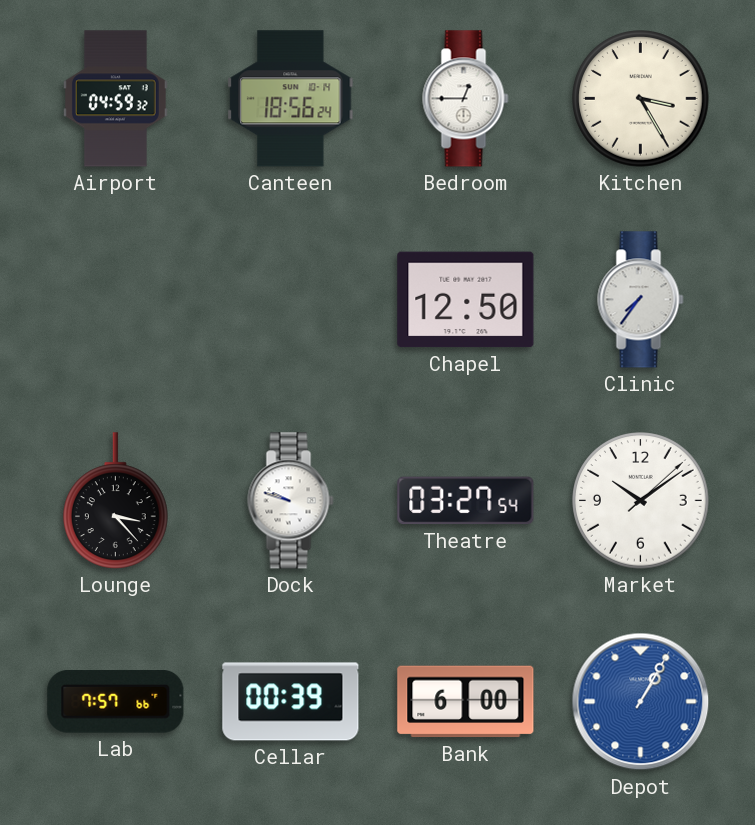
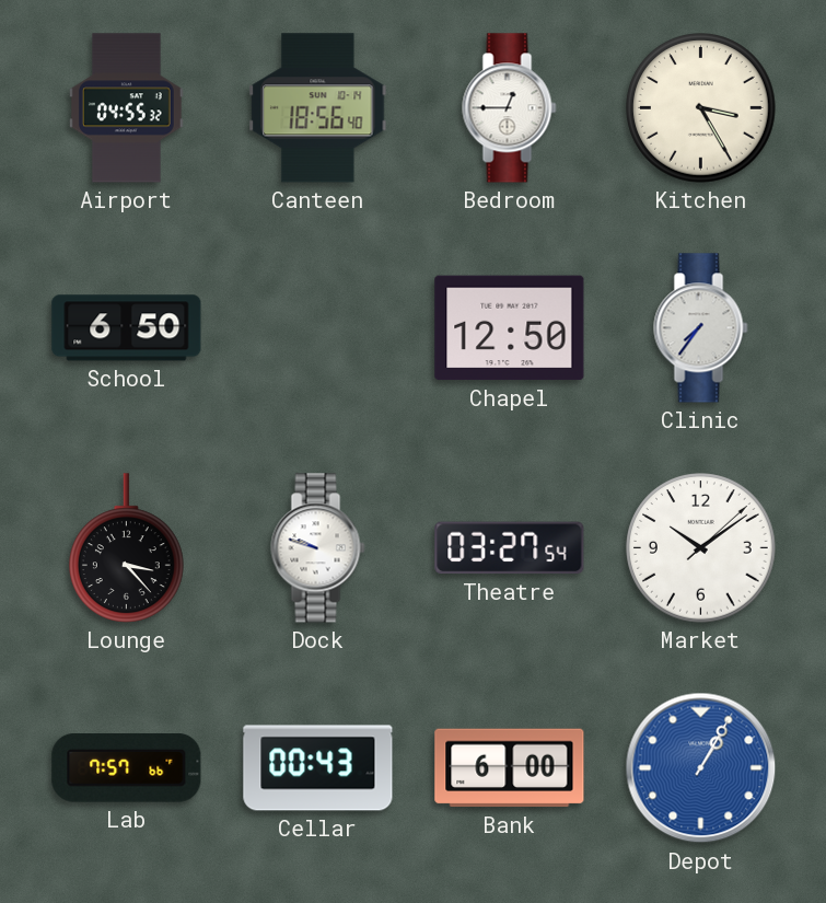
Airport: 04:59 -> 04:55 (126, 108)
Canteen: 18:56:24 -> 18:56:40 (318, 108)
School: none -> 6:50 (127, 328)
Cellar: 00:39 -> 00:43 (318, 768)
